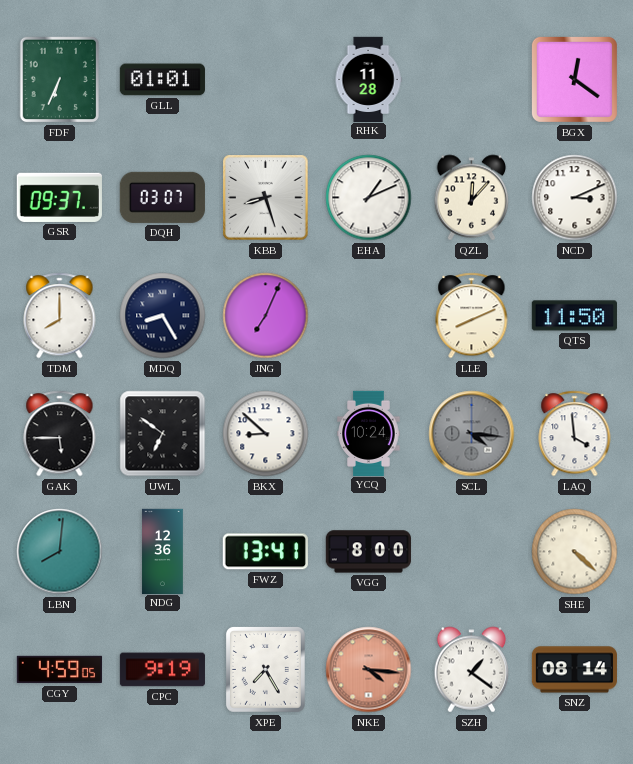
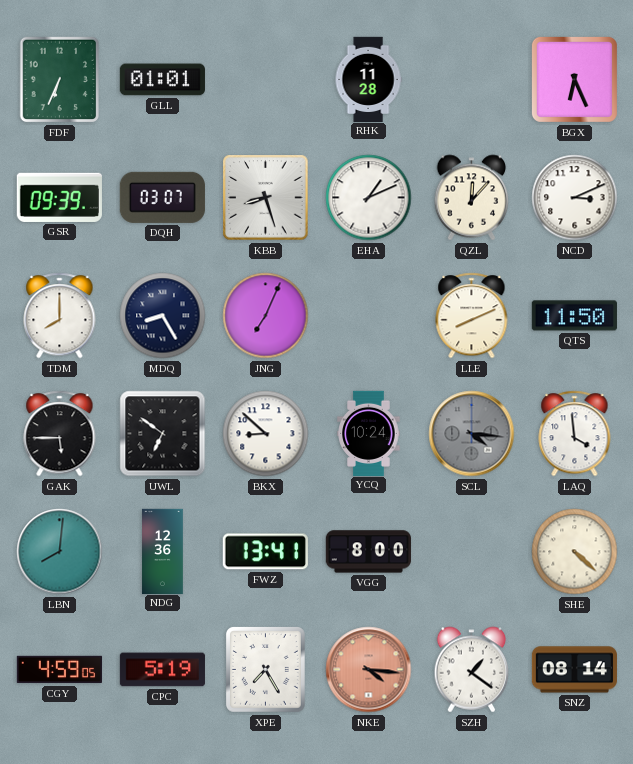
BGX: 12:21 -> 6:26 (574, 79)
GSR: 09:37 -> 09:39 (59, 197)
CPC: 9:19 -> 5:19 (162, 670)
